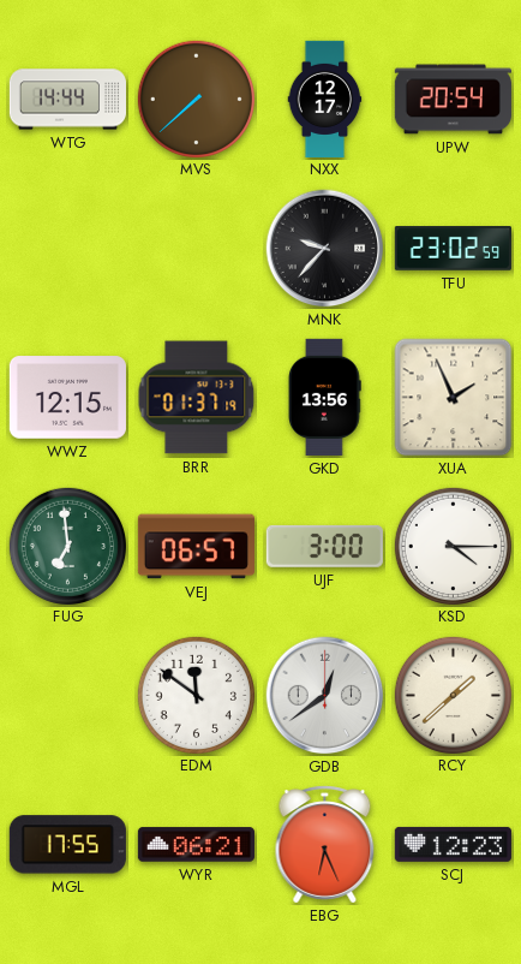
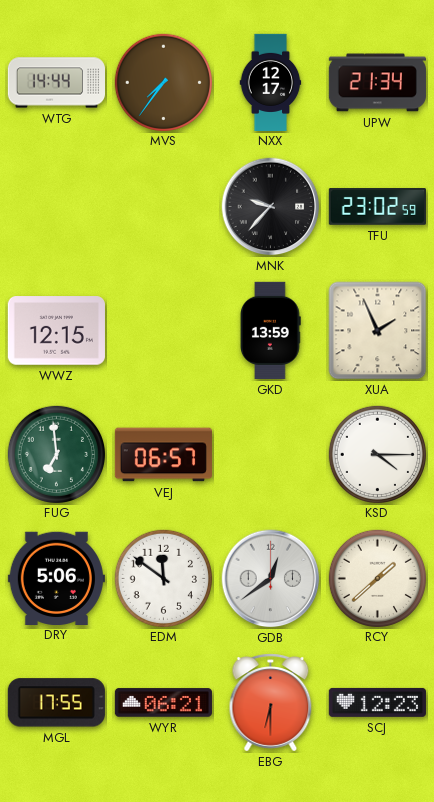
MVS: 7:38 -> 7:36 (163, 82)
UPW: 20:54 -> 21:34 (377, 83)
BRR: 01:37 -> none (197, 398)
GKD: 13:56 -> 13:59 (271, 330)
UJF: 3:00 -> none (324, 546)
DRY: none -> 5:06 (56, 578)
EBG: 6:26 -> 6:30 (271, 703)
